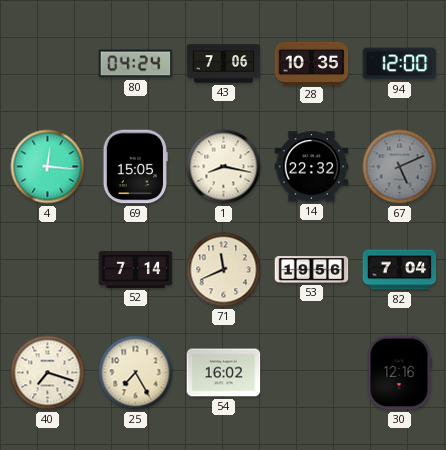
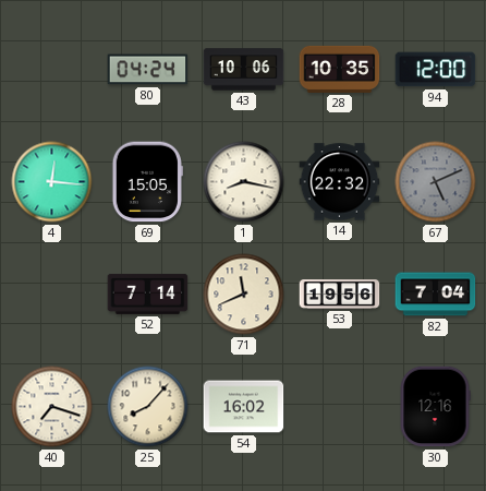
43: 7:06 -> 10:06 (244, 70)
25: 7:25 -> 8:07 (148, 407)
